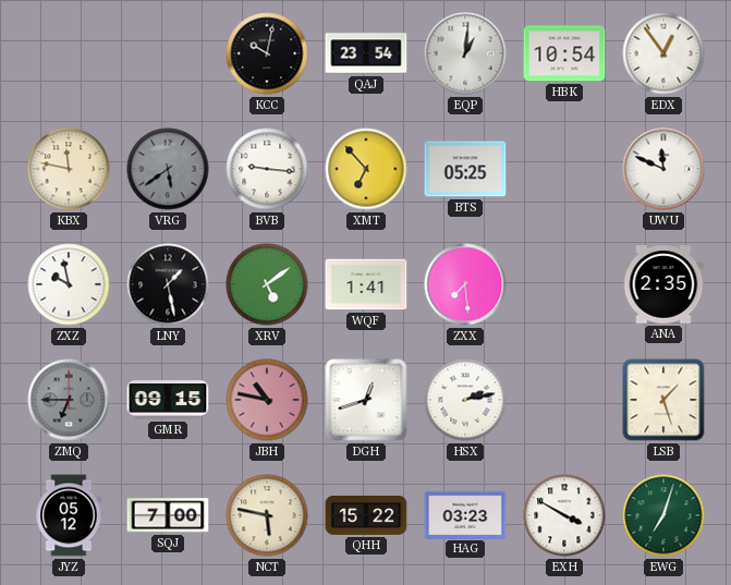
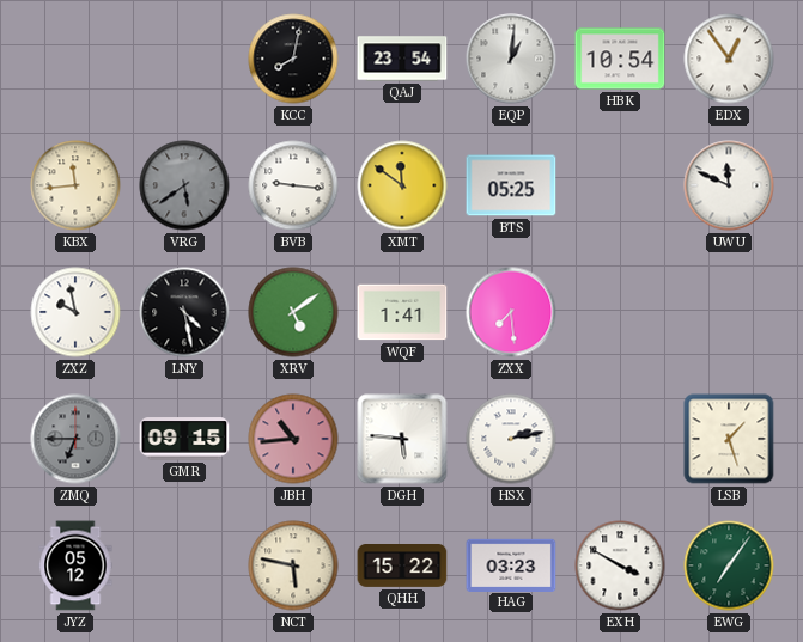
KCC: 10:02 -> 8:02 (293, 59)
KBX: 11:47 -> 11:44 (75, 185)
XMT: 6:53 -> 11:51 (402, 185)
LNY: 1:28 -> 4:28 (184, 312)
ANA: 2:35 -> none (663, 284)
JBH: 10:47 -> 10:44 (293, 439)
DGH: 12:42 -> 5:46 (402, 439)
SQJ: 7:00 -> none (168, 515)
EWG: 7:03 -> 7:06 (729, 565)
